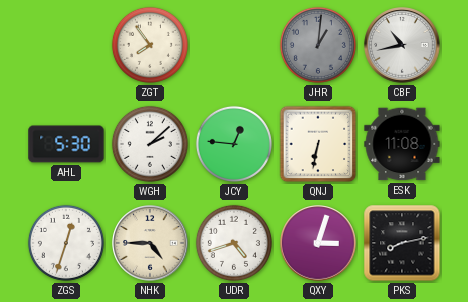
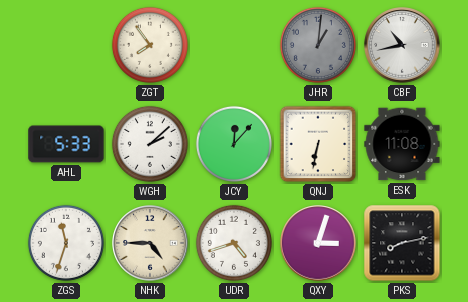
AHL: 5:30 -> 5:33 (66, 144)
JCY: 12:46 -> 12:07 (234, 144)
ZGS: 12:33 -> 11:33 (66, 243)
